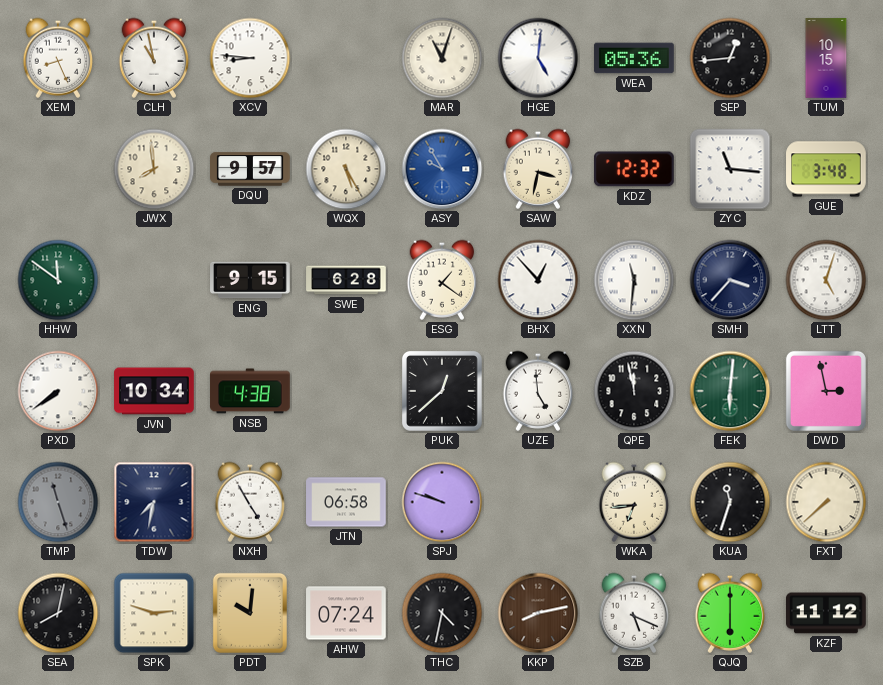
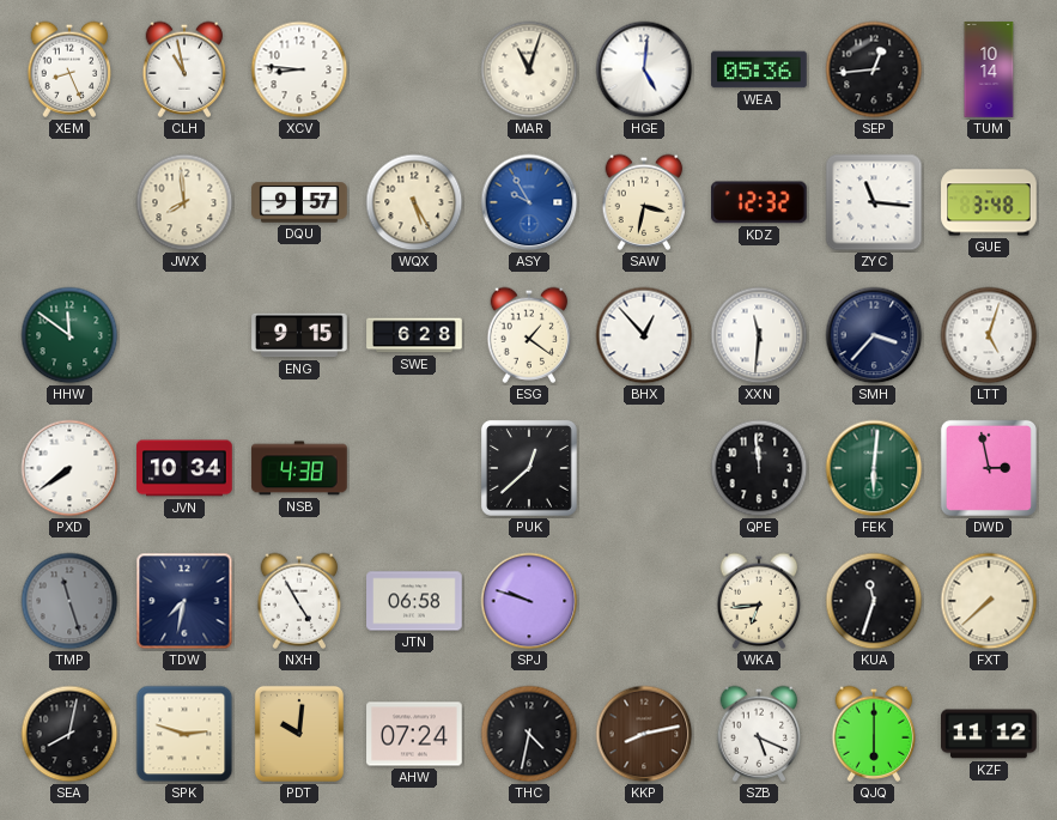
TUM: 10:15 -> 10:14 (989, 69)
UZE: 4:59 -> none (538, 391)
QPE: 11:58 -> 11:59 (759, 468)
